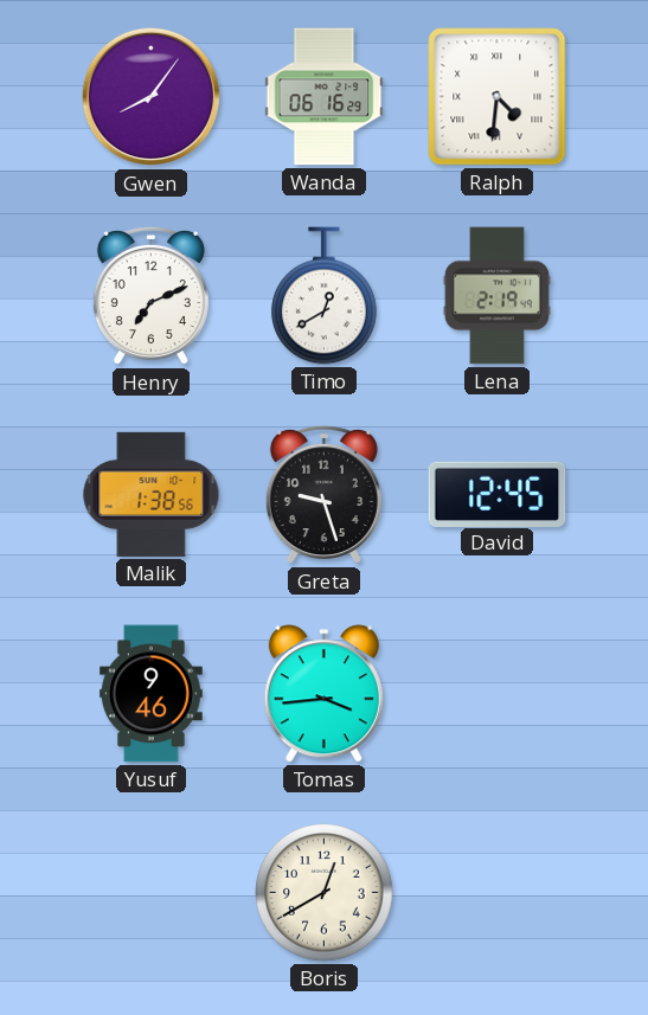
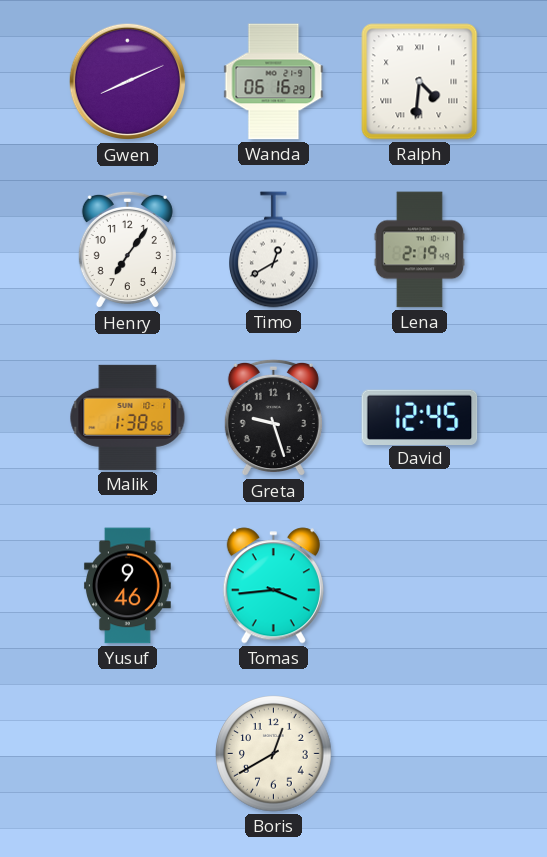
Gwen: 8:06 -> 8:11 (128, 82)
Henry: 7:11 -> 7:06 (127, 250)
